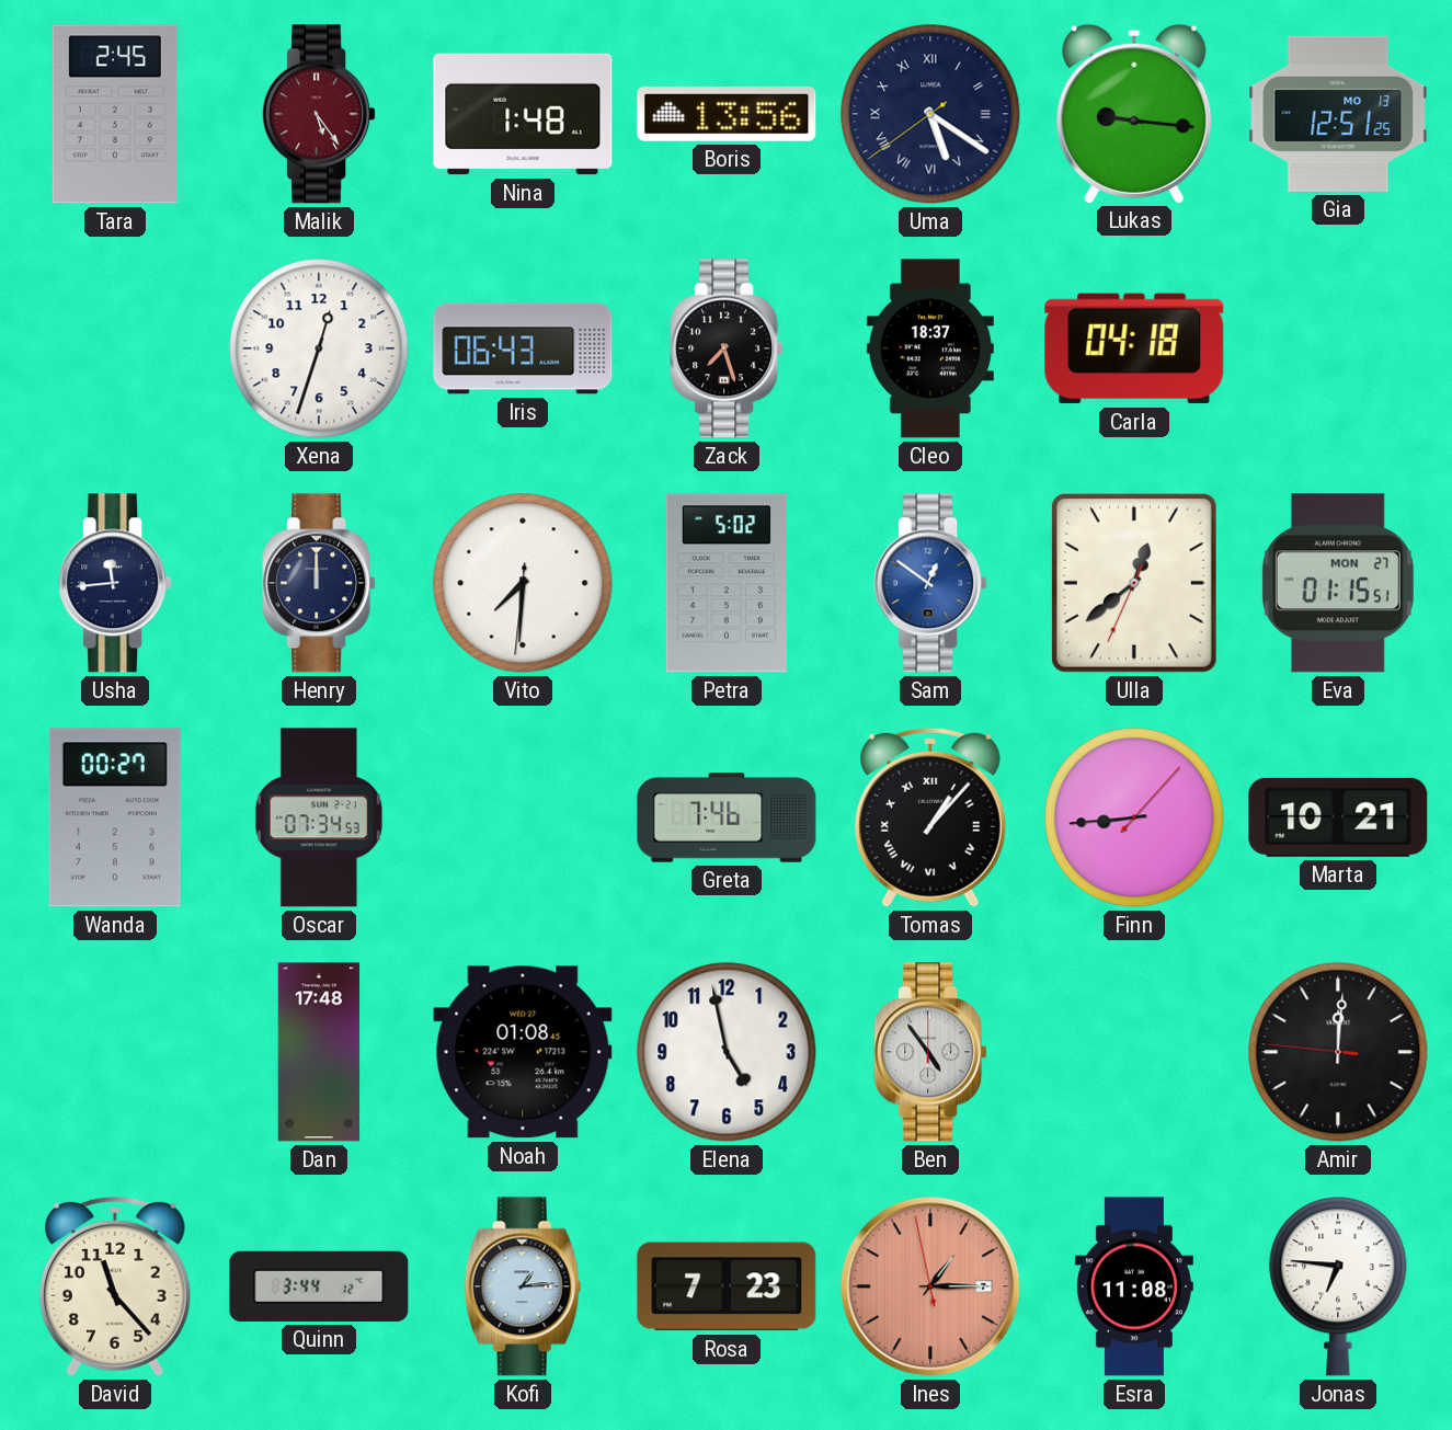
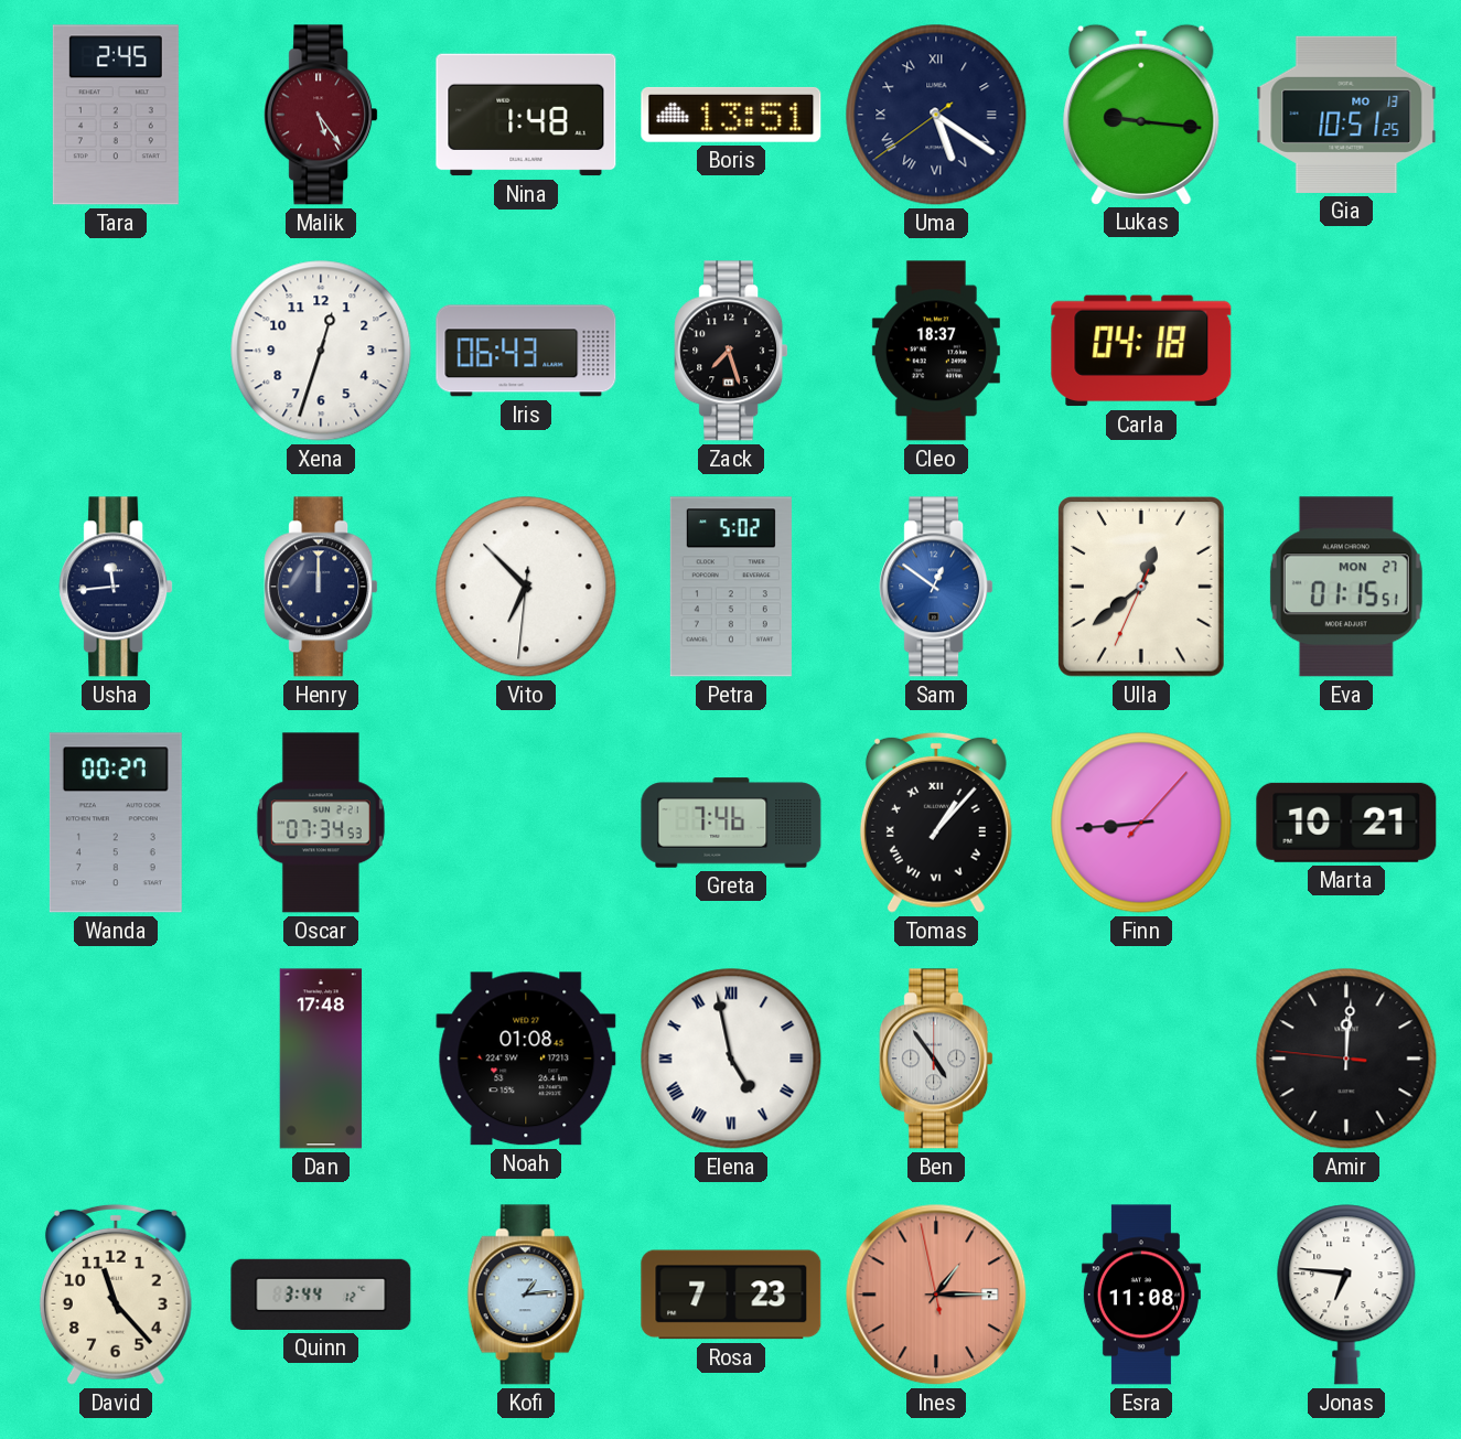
Boris: 13:56 -> 13:51 (731, 115)
Gia: 12:51 -> 10:51 (1346, 115)
Vito: 7:30 -> 6:52 (526, 587)
Elena numerals: Arabic -> Roman (731, 1059)
